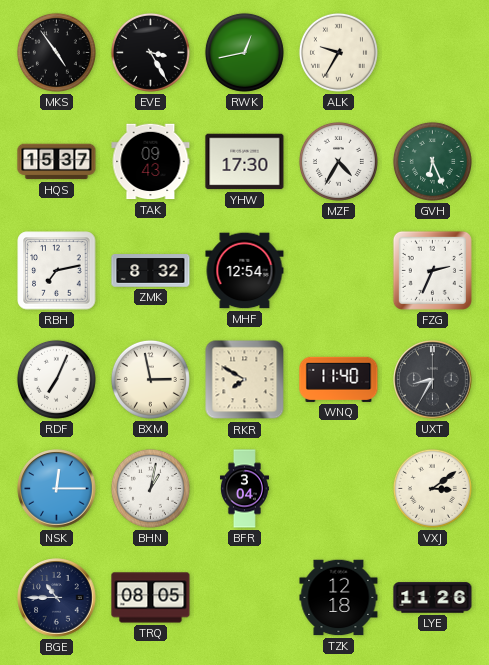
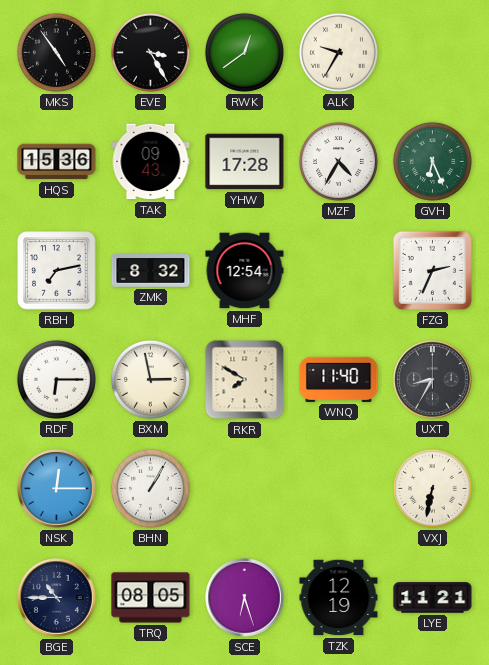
RWK: 12:43 -> 12:39 (244, 52)
HQS: 15:37 -> 15:36 (57, 162)
YHW: 17:30 -> 17:28 (245, 162)
RDF: 7:04 -> 6:15 (56, 379)
BHN: 1:02 -> 1:05 (150, 488)
BFR: 3:04 -> none (244, 489)
VXJ: 3:09 -> 6:32 (432, 488)
SCE: none -> 6:27 (245, 598)
TZK: 12:18 -> 12:19 (339, 598)
LYE: 11:26 -> 11:21 (433, 598)
